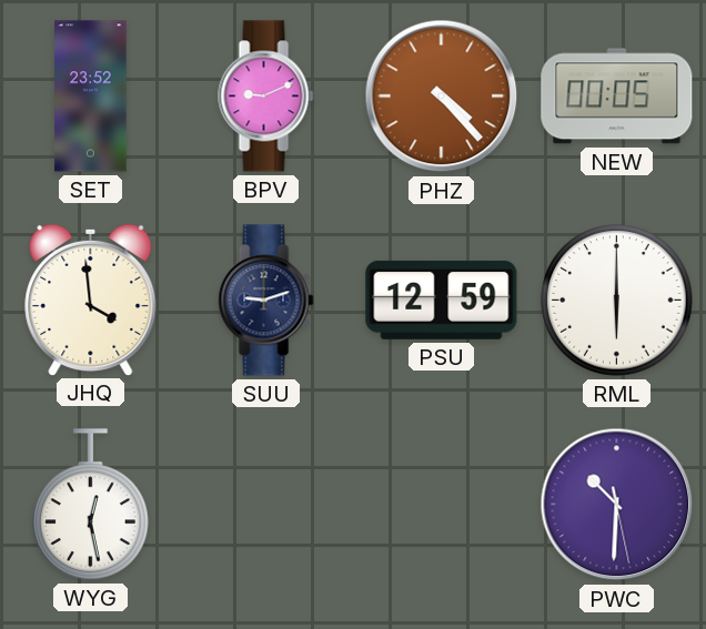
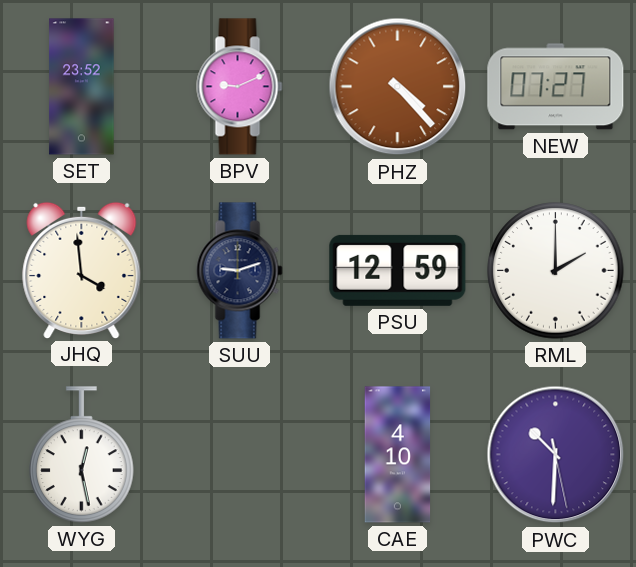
NEW: 00:05 -> 07:27 (556, 87)
RML: 6:00 -> 2:00 (556, 271)
CAE: none -> 4:10 (398, 455)
